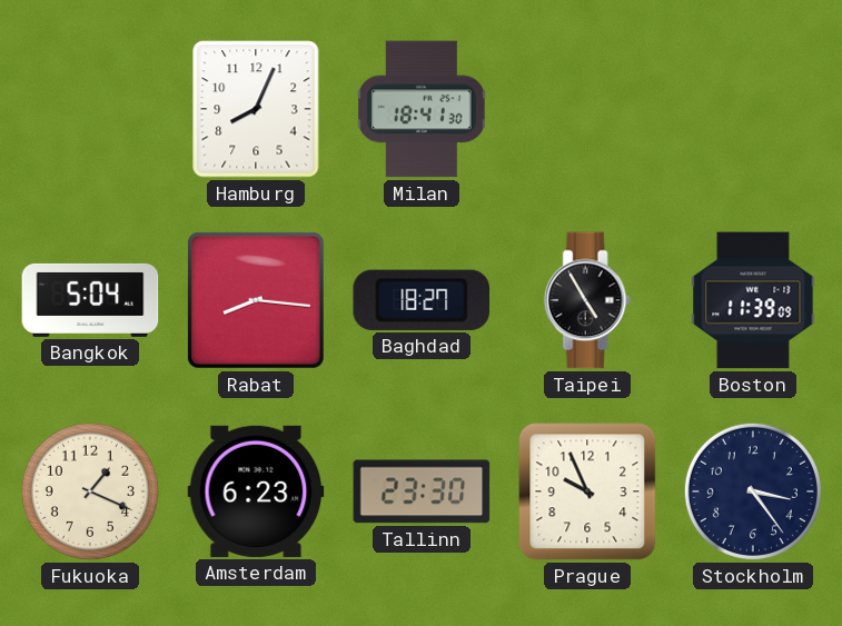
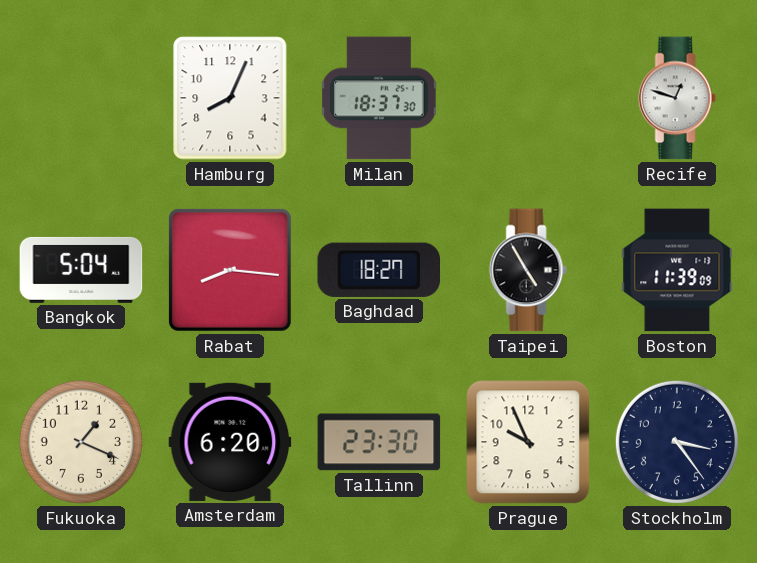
Milan: 18:41 -> 18:37 (380, 98)
Recife: none -> 12:48 (677, 98)
Amsterdam: 6:23 -> 6:20 (230, 442)
